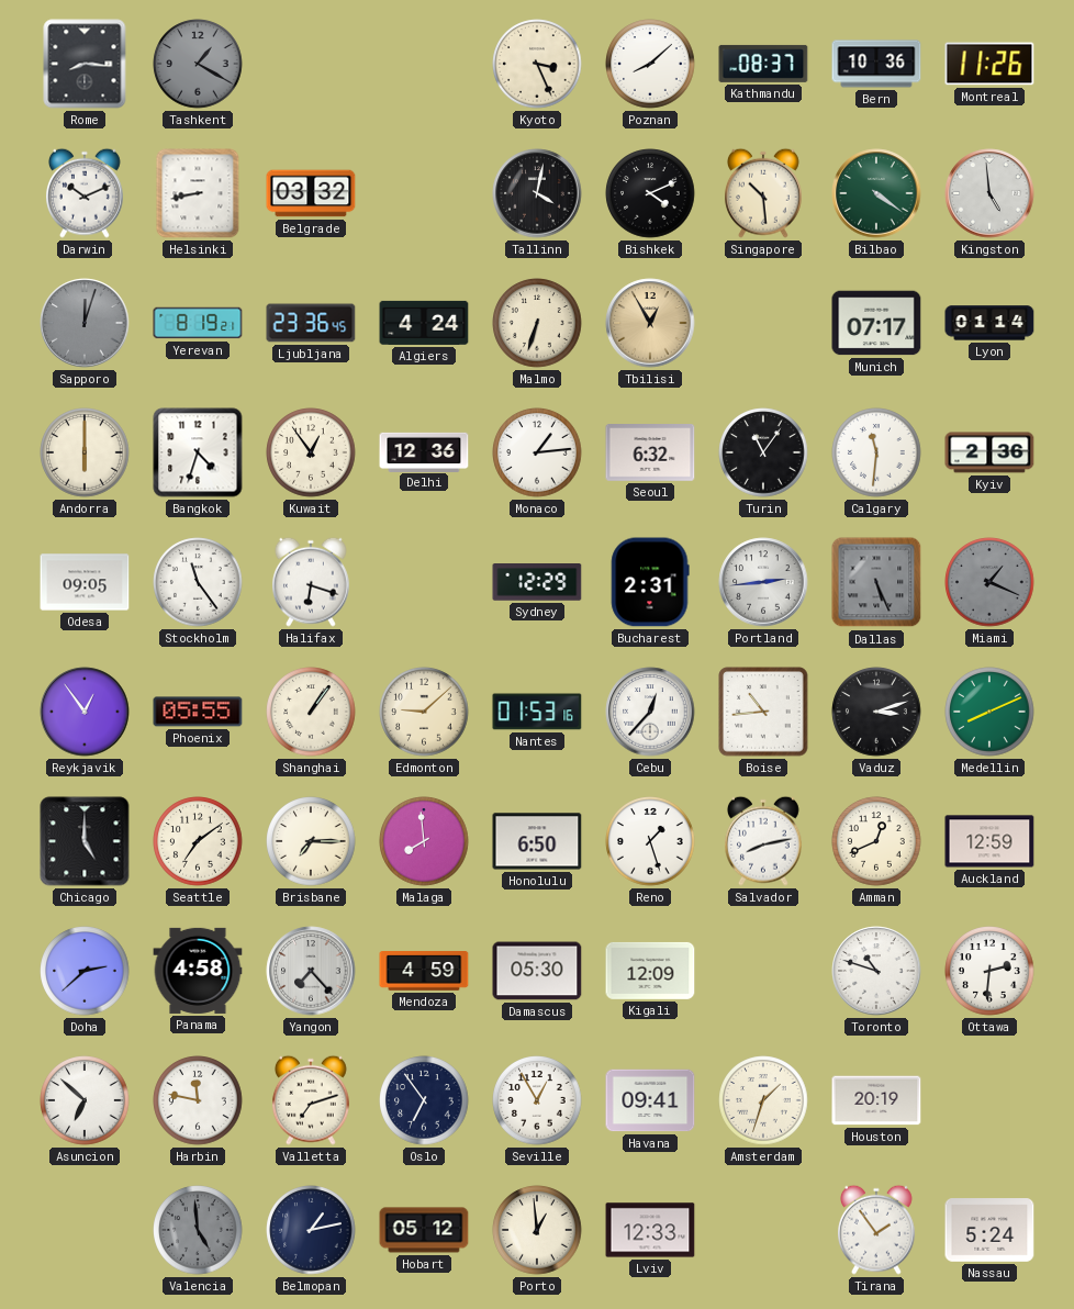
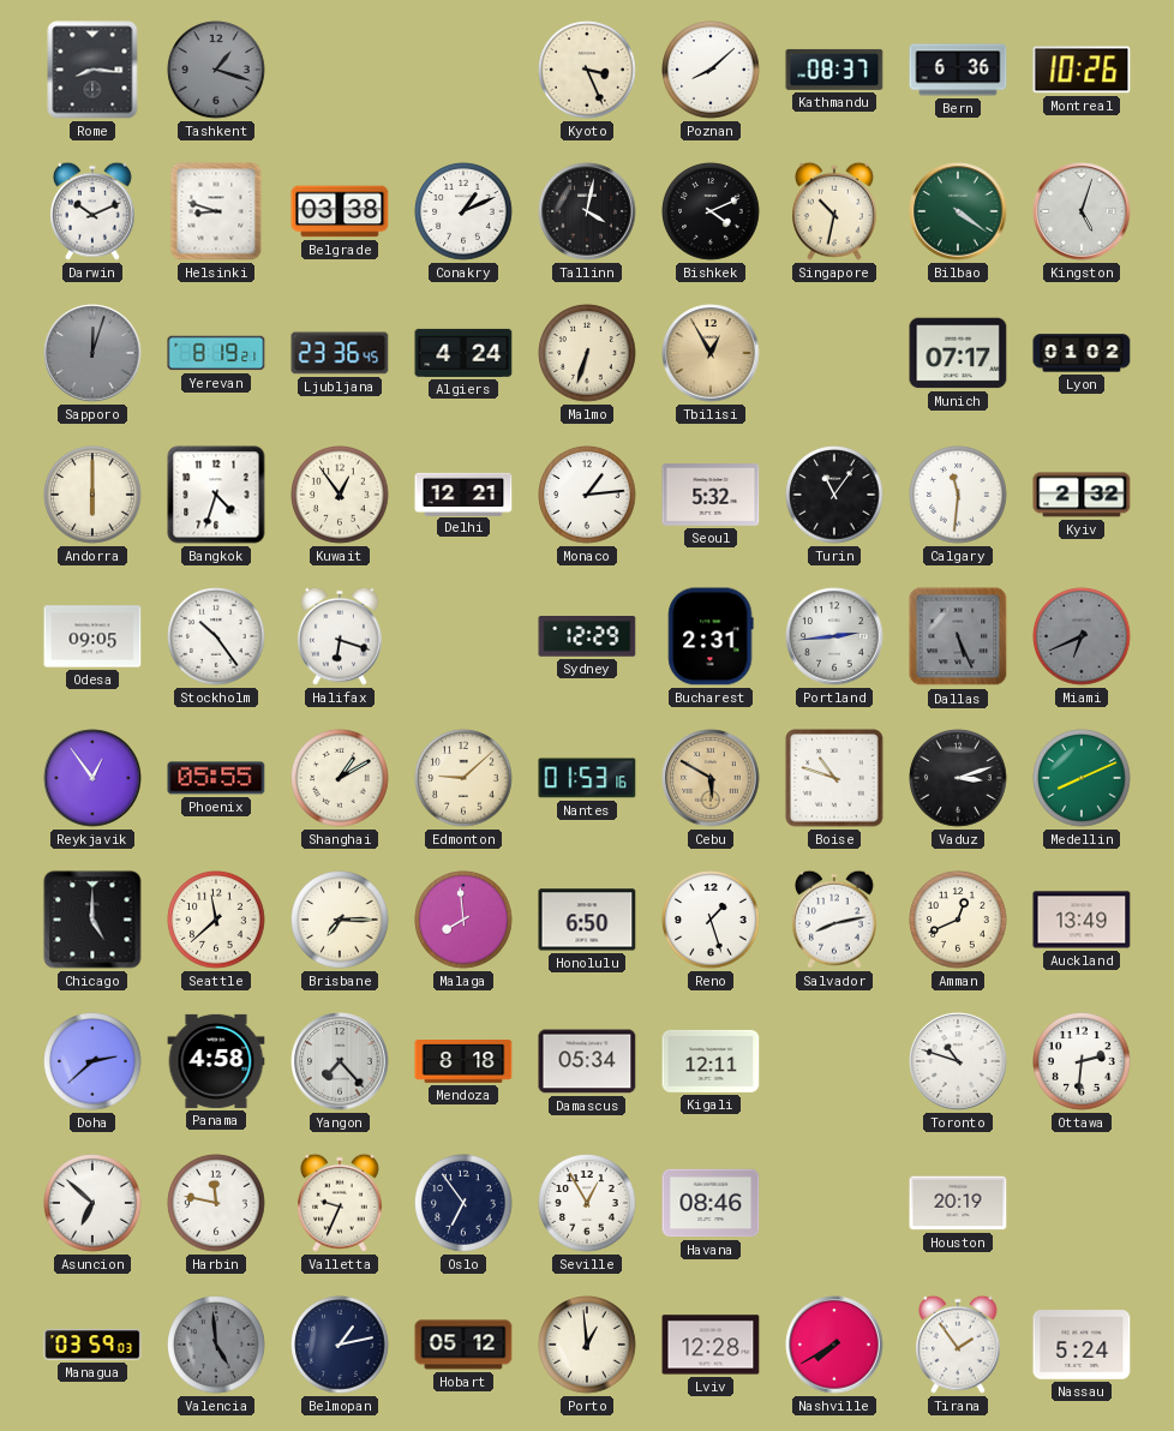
Tashkent: 1:20 -> 1:18 (216, 70)
Bern: 10:36 -> 6:36 (958, 70)
Montreal: 11:26 -> 10:26 (1082, 70)
Helsinki: 8:43 -> 8:48 (216, 211)
Belgrade: 03:32 -> 03:38 (340, 211)
Conakry: none -> 1:11 (463, 211)
Singapore: 10:29 -> 10:32 (835, 211)
Kingston: 4:59 -> 5:03 (1082, 211)
Lyon: 01:14 -> 01:02 (1082, 353)
Delhi: 12:36 -> 12:21 (463, 493)
Seoul: 6:32 -> 5:32 (711, 496)
Kyiv: 2:36 -> 2:32 (1082, 495)
Stockholm: 11:24 -> 10:24 (216, 636)
Miami: 1:19 -> 6:41 (1082, 636)
Shanghai: 1:06 -> 1:10 (340, 778)
Cebu: 12:37 -> 5:50 (711, 778)
Cebu dial: white -> champagne (711, 778)
Boise: 10:44 -> 10:48 (834, 778)
Seattle: 7:09 -> 11:38 (216, 920)
Auckland: 12:59 -> 13:49 (1082, 920)
Mendoza: 4:59 -> 8:18 (463, 1062)
Damascus: 05:30 -> 05:34 (587, 1061)
Kigali: 12:09 -> 12:11 (711, 1061)
Valletta: 7:12 -> 9:34 (341, 1203)
Havana: 09:41 -> 08:46 (711, 1203)
Amsterdam: 1:33 -> none (763, 1100)
Managua: none -> 03:59 (92, 1345)
Lviv: 12:33 -> 12:28 (711, 1345)
Nashville: none -> 7:40 (834, 1345)
